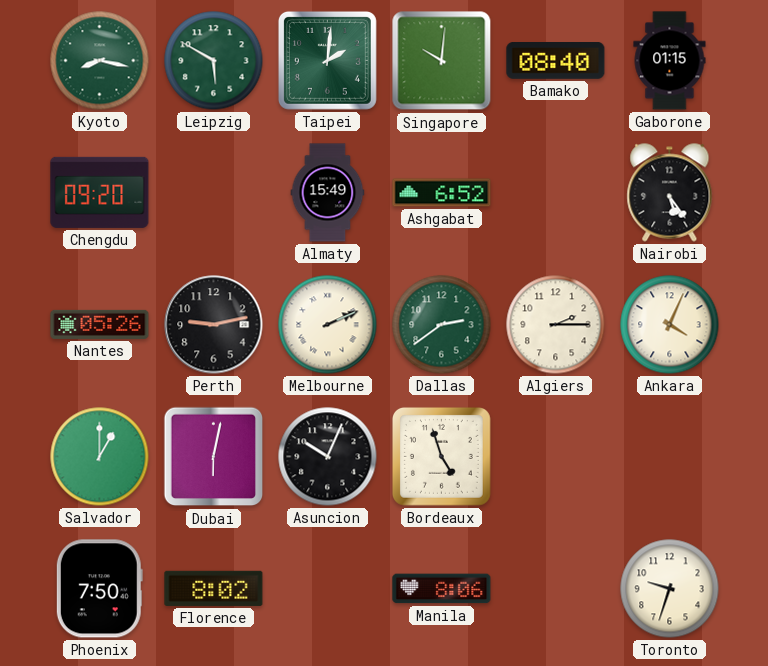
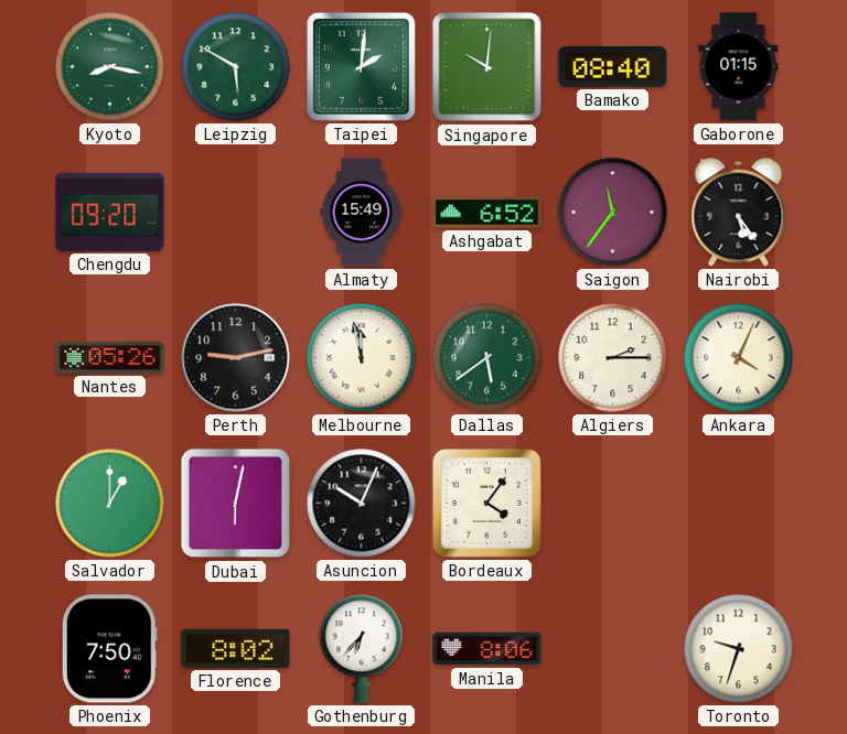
Saigon: none -> 11:36 (613, 213)
Melbourne: 2:11 -> 11:58 (362, 358)
Dallas: 2:39 -> 5:39 (487, 358)
Bordeaux: 4:57 -> 4:06 (486, 503)
Gothenburg: none -> 6:37 (362, 649)
